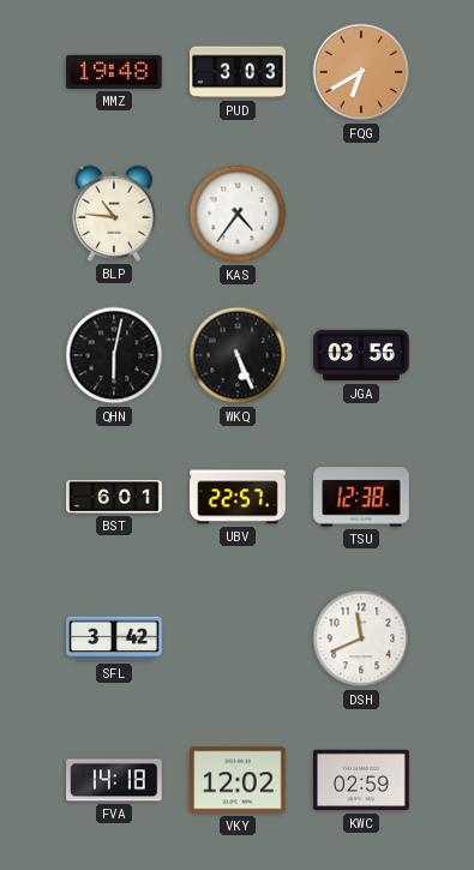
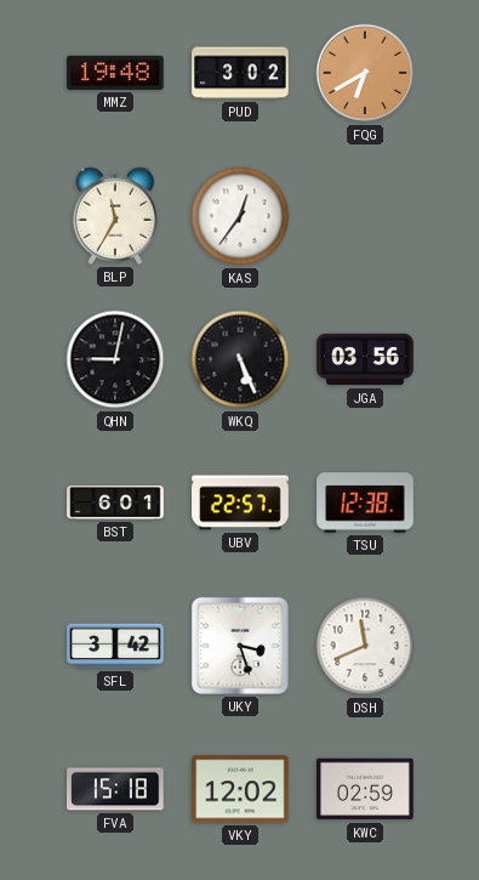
PUD: 3:03 -> 3:02 (240, 73)
BLP: 10:46 -> 11:35 (115, 216)
KAS: 4:36 -> 12:36 (240, 216)
QHN: 6:02 -> 9:02 (115, 359)
UKY: none -> 3:27 (240, 646)
FVA: 14:18 -> 15:18 (115, 789)
